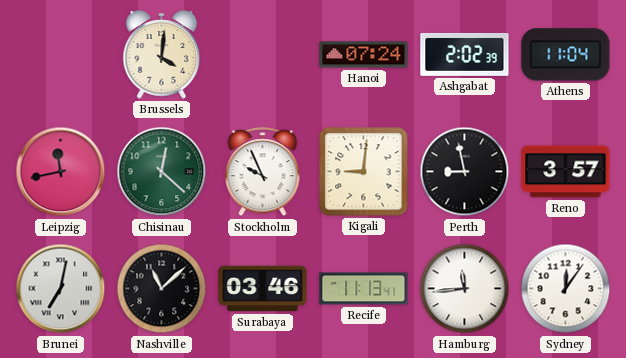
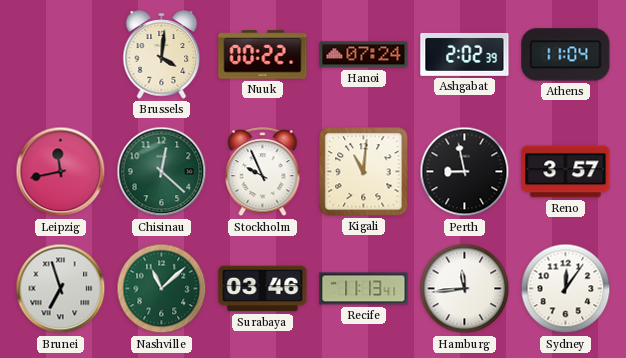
Nuuk: none -> 00:22 (263, 55)
Kigali: 9:01 -> 11:01 (364, 172)
Brunei: 7:02 -> 6:57 (61, 289)
Nashville dial: black -> green (162, 289)
